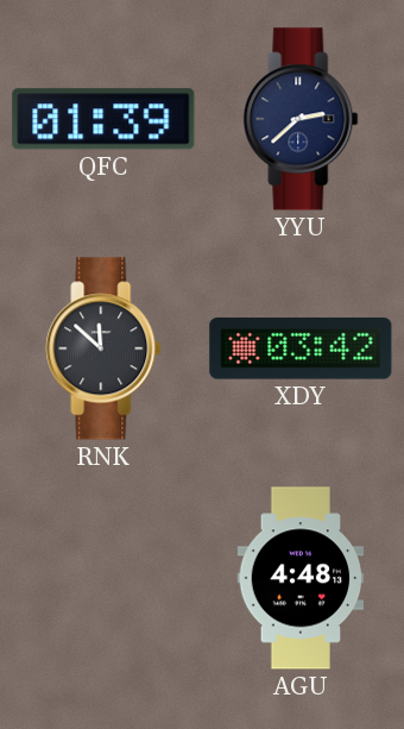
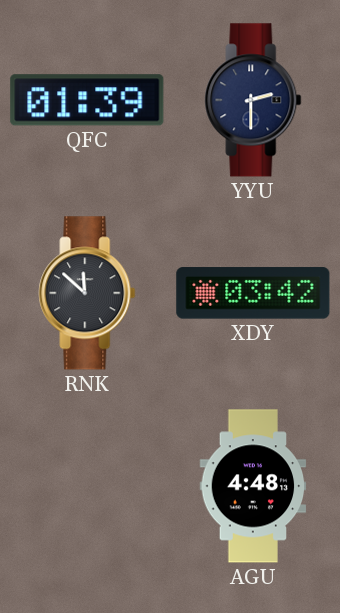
YYU: 2:38 -> 2:30 (253, 100)
